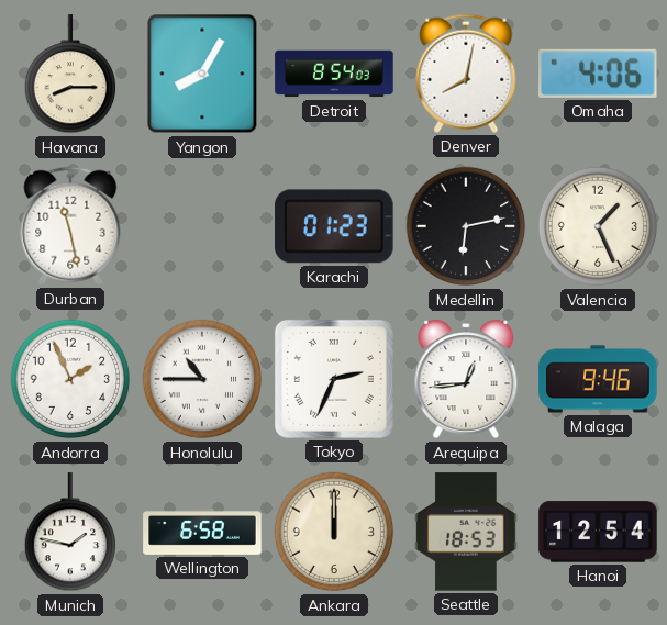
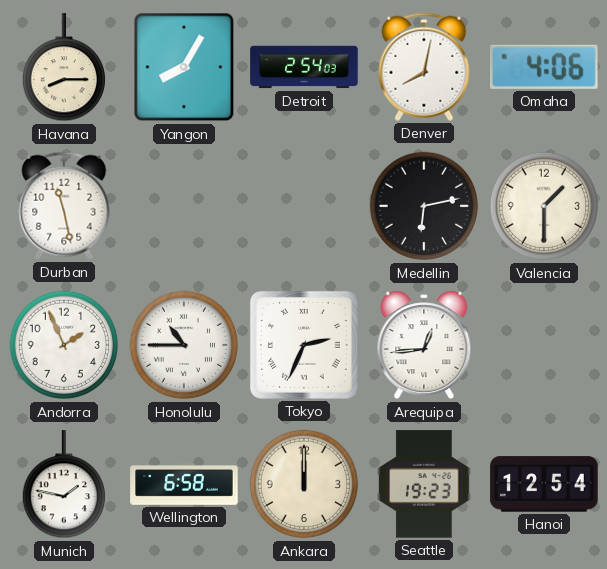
Detroit: 8:54 -> 2:54 (304, 67)
Karachi: 01:23 -> none (334, 226)
Valencia: 1:26 -> 1:30 (544, 206)
Malaga: 9:46 -> none (598, 379)
Seattle: 18:53 -> 19:23 (424, 484)
